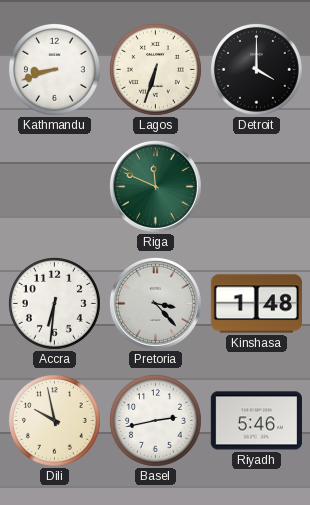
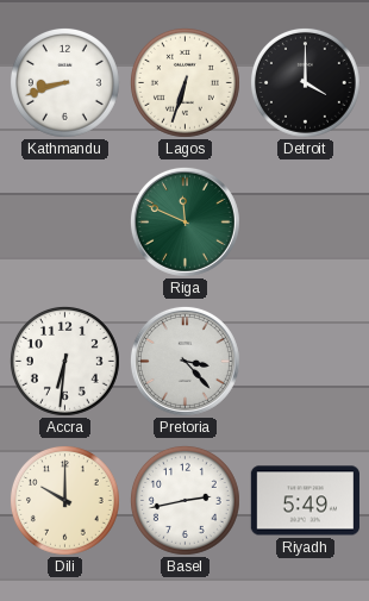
Kinshasa: 1:48 -> none (256, 304)
Dili: 9:58 -> 10:00 (64, 500)
Riyadh: 5:46 -> 5:49 (305, 501)
